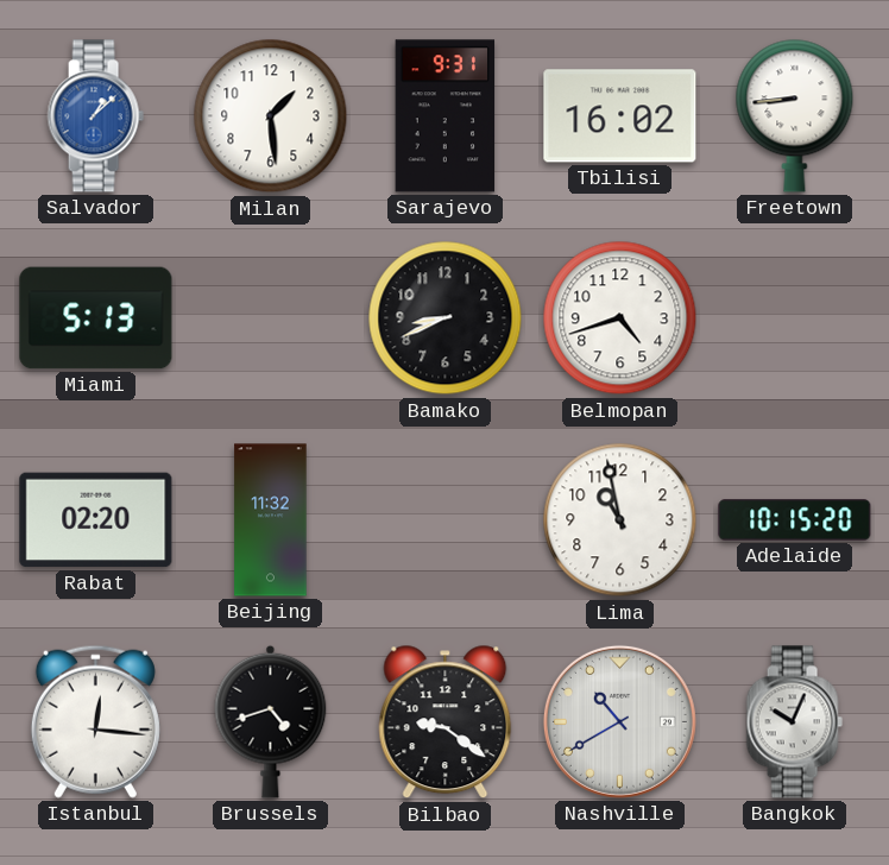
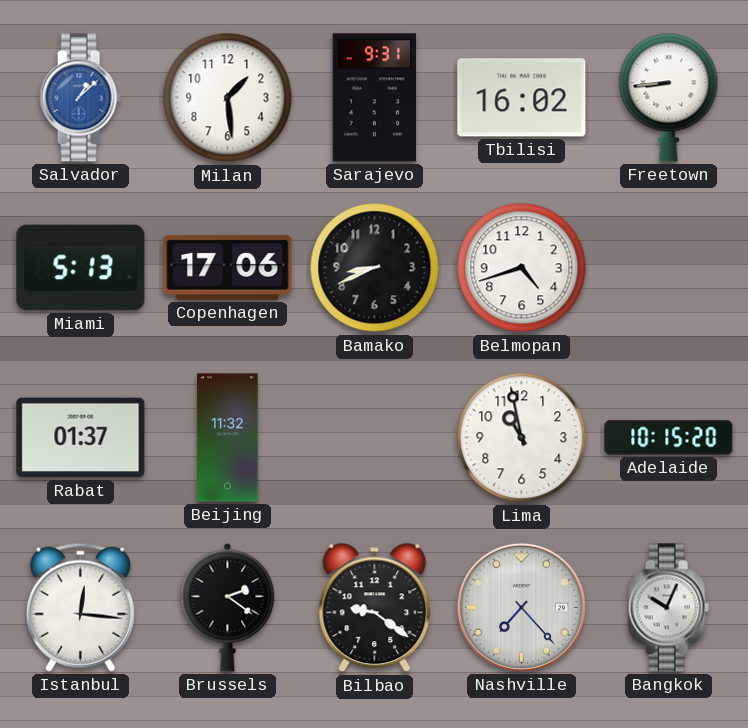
Copenhagen: none -> 17:06 (228, 267)
Rabat: 02:20 -> 01:37 (81, 438)
Brussels: 4:42 -> 2:21 (228, 607)
Nashville: 10:40 -> 7:23 (521, 607)
